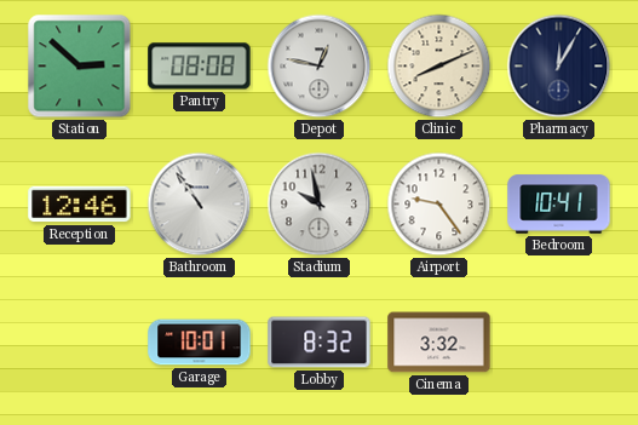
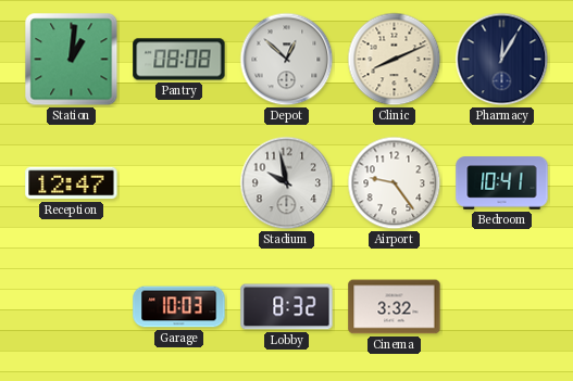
Station: 2:52 -> 1:01 (72, 60)
Depot: 12:47 -> 12:52 (287, 60)
Reception: 12:46 -> 12:47 (72, 183)
Bathroom: 10:54 -> none (200, 205)
Garage: 10:01 -> 10:03 (179, 307)
